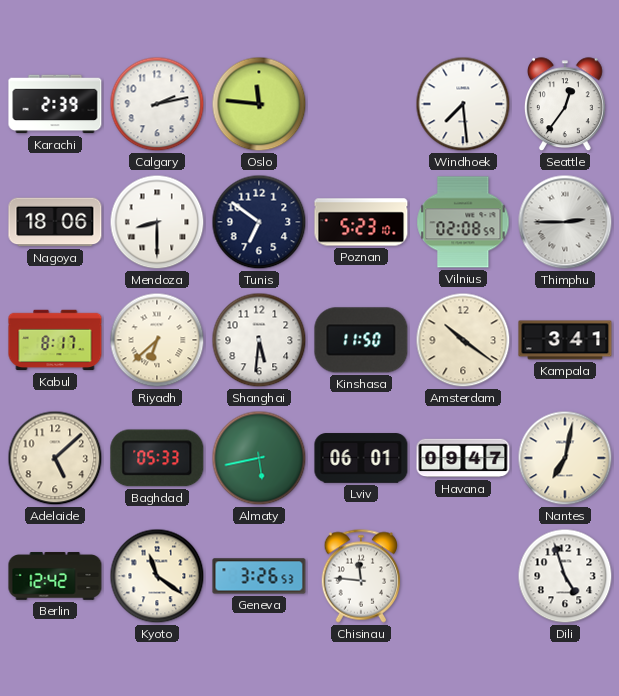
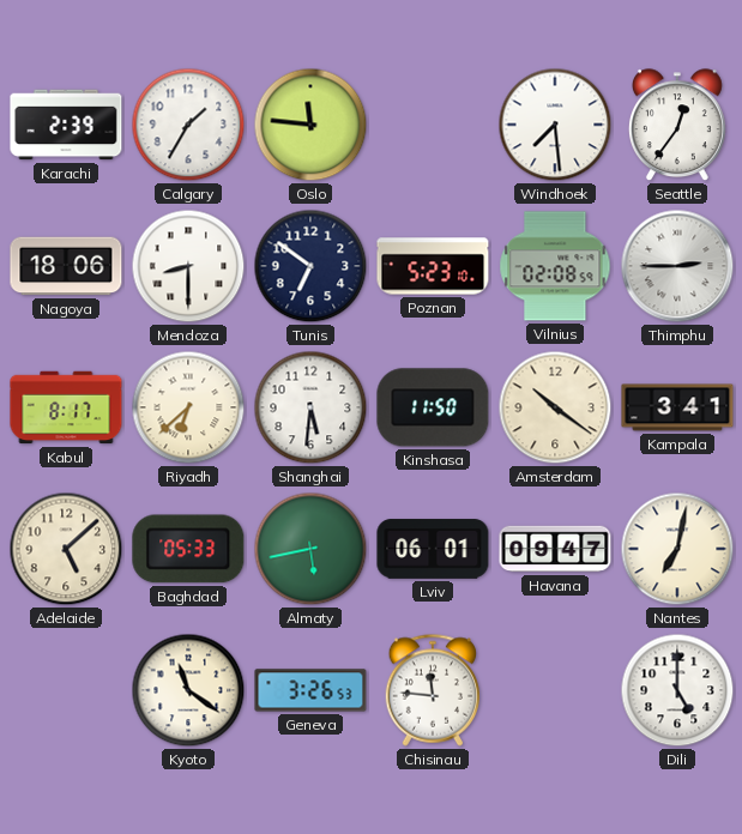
Calgary: 2:13 -> 1:35 (188, 125)
Berlin: 12:42 -> none (55, 576)
Dili: 4:57 -> 5:00 (677, 690)
